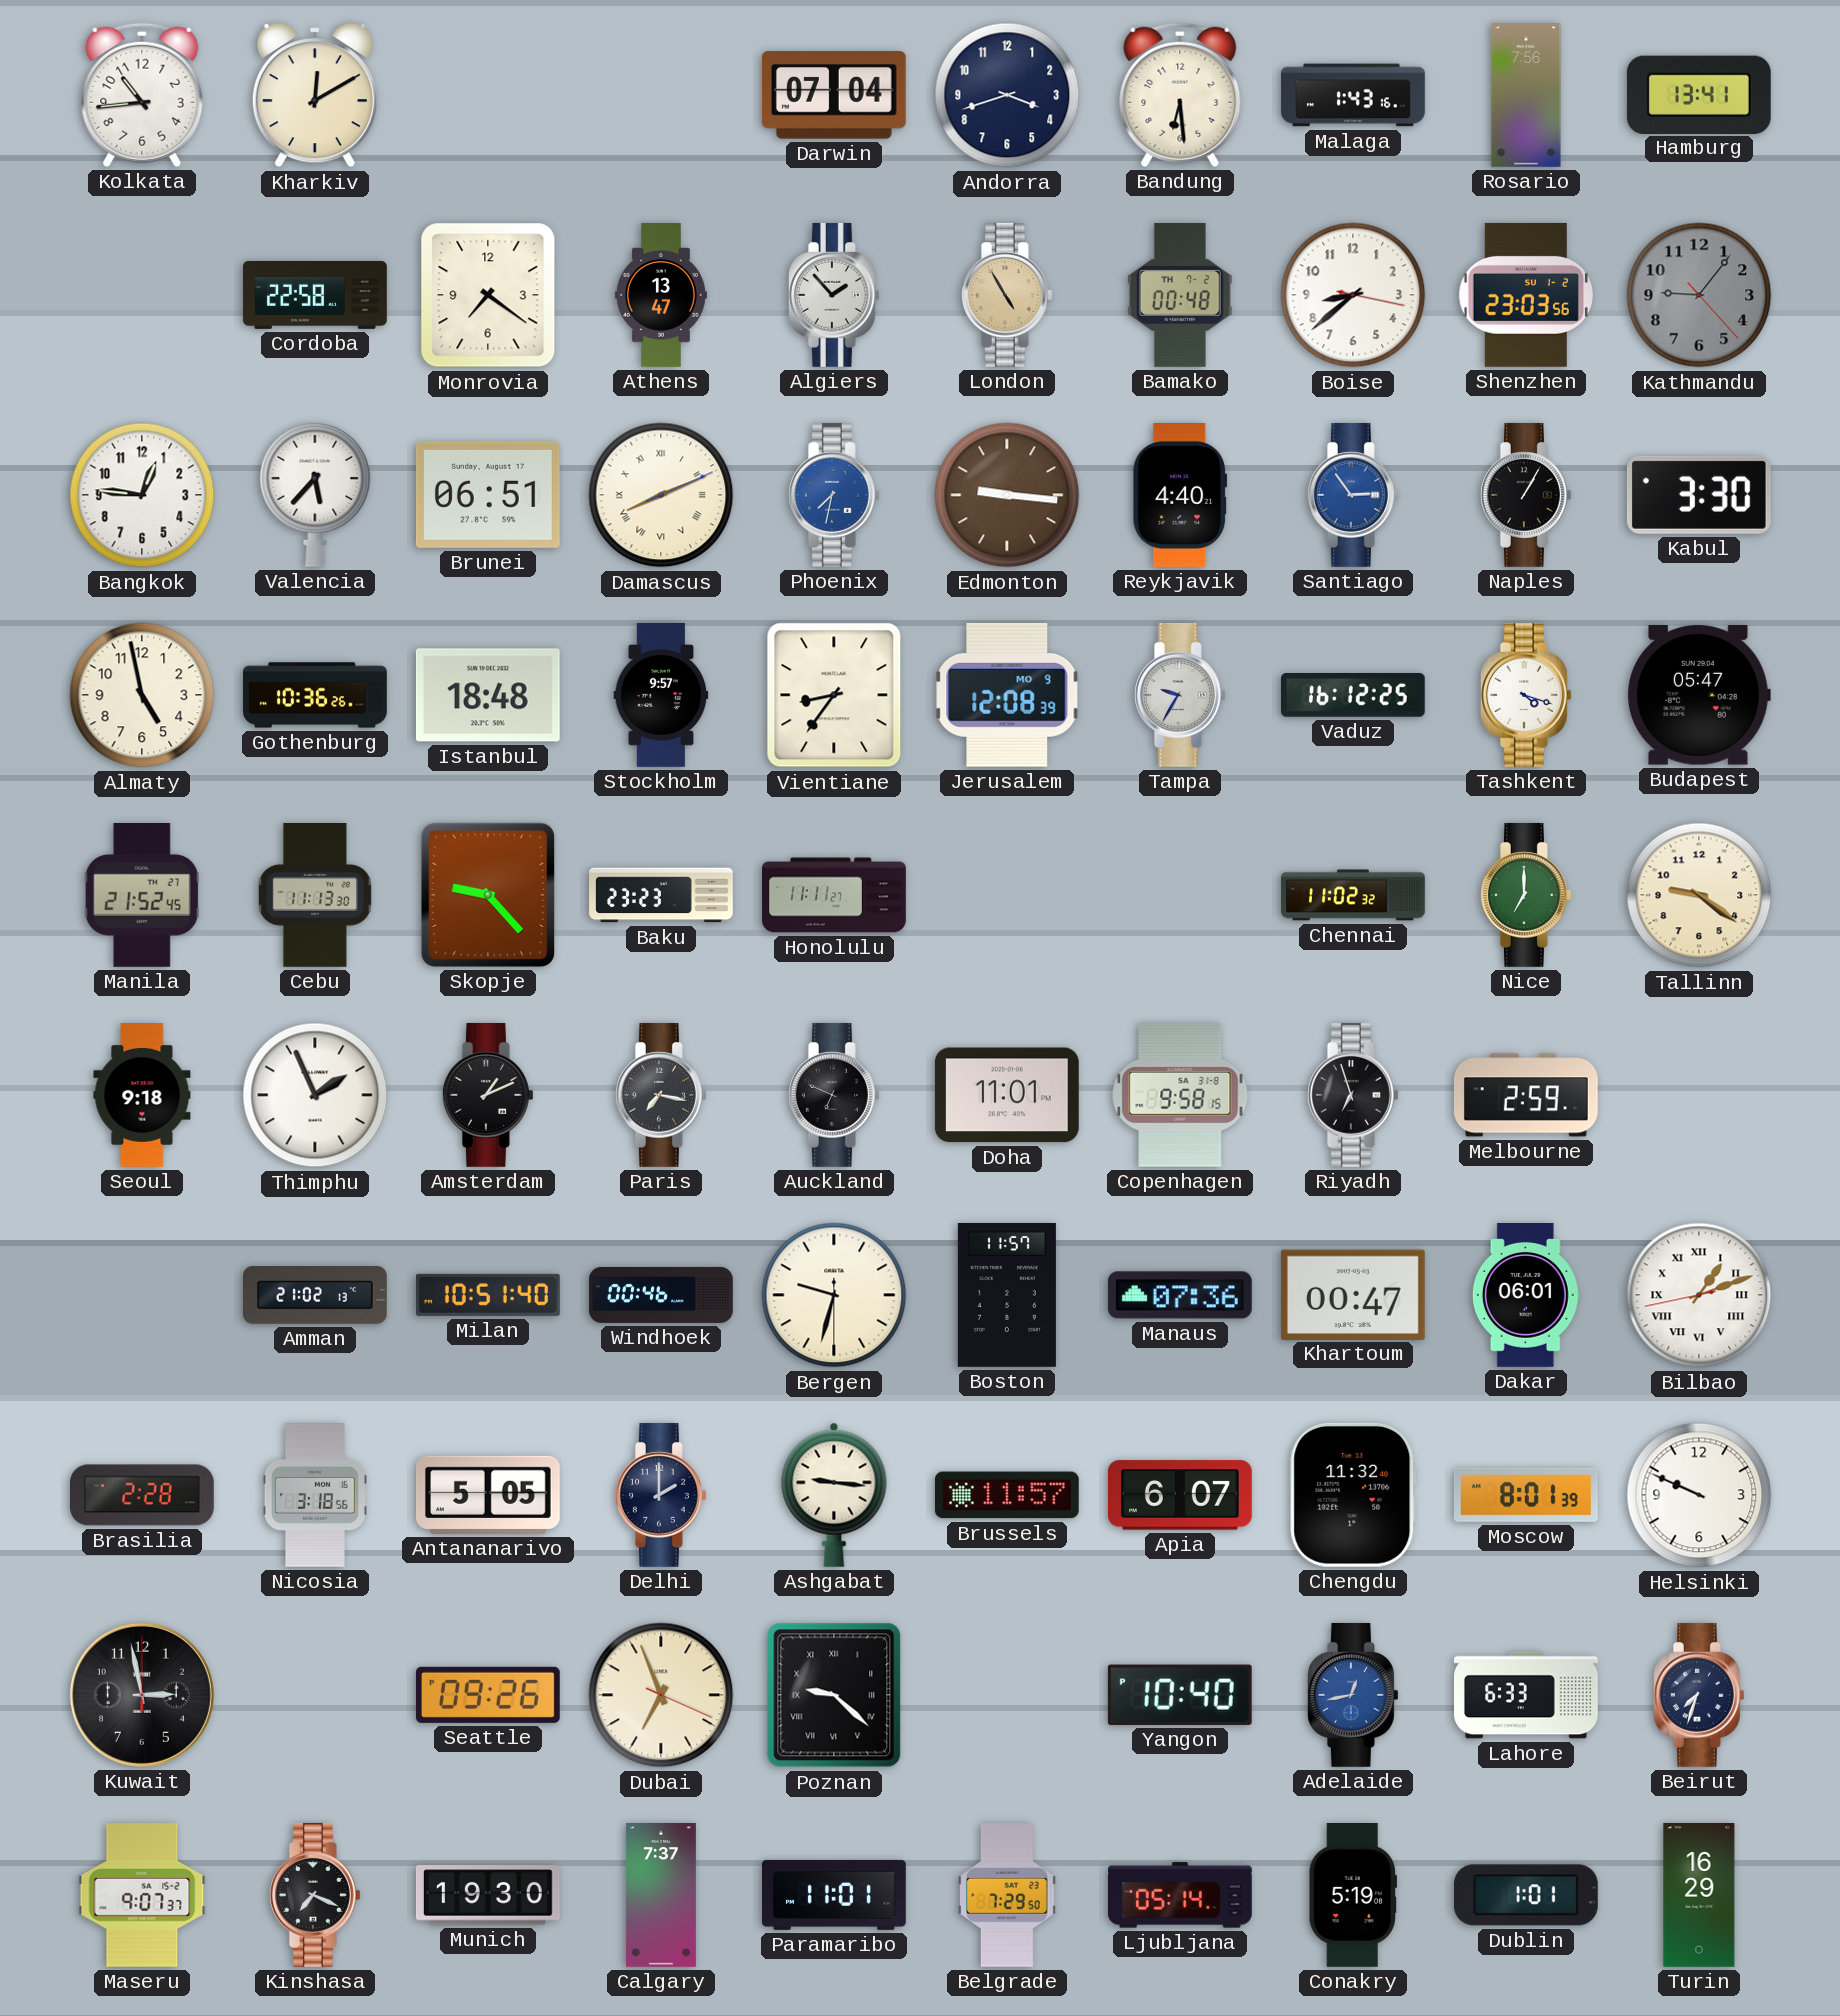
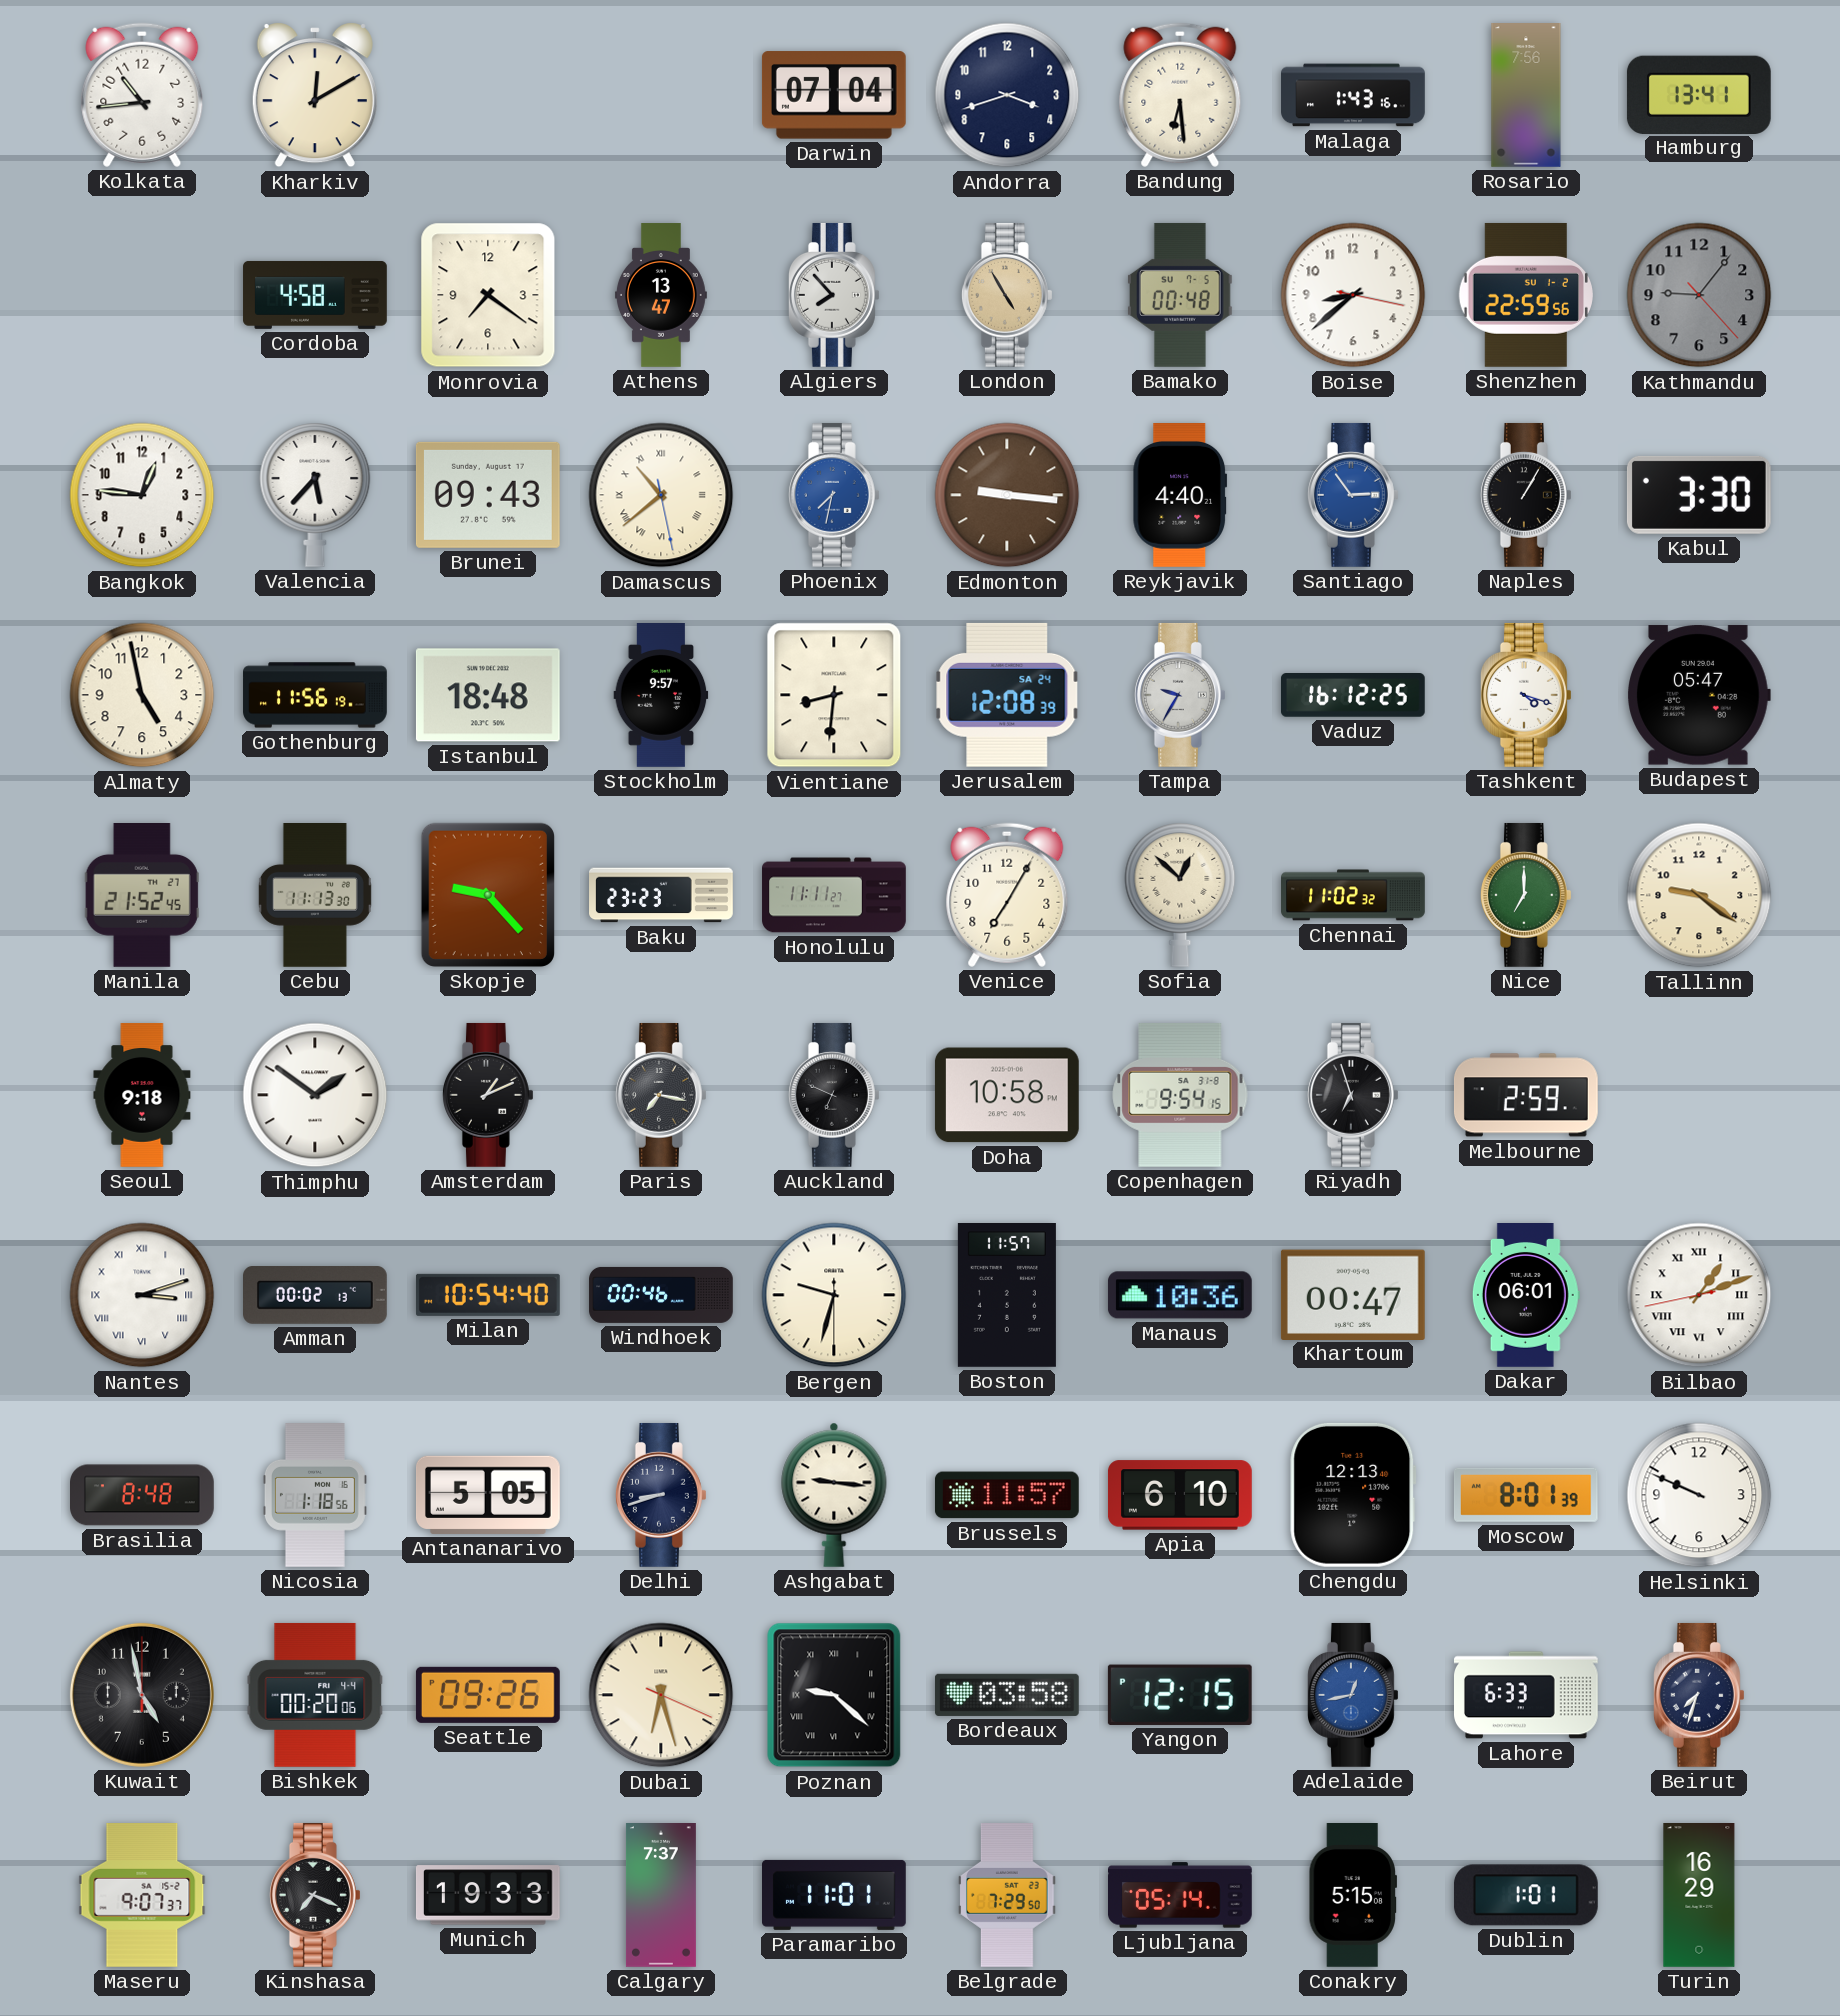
Cordoba: 22:58 -> 4:58 (315, 295)
Algiers: 1:53 -> 7:53 (834, 295)
Bamako date: TH 7-2 -> SU 7-5 (1181, 295)
Shenzhen: 23:03 -> 22:59 (1525, 295)
Brunei: 06:51 -> 09:43 (488, 495)
Damascus: 8:11 -> 10:38 (661, 495)
Gothenburg: 10:36 -> 11:56 (315, 695)
Vientiane: 8:36 -> 8:31 (834, 695)
Jerusalem date: MO 9 -> SA 24 (1007, 695)
Venice: none -> 7:05 (1007, 895)
Sofia: none -> 12:52 (1180, 895)
Thimphu: 1:56 -> 1:51 (315, 1095)
Doha: 11:01 -> 10:58 (1007, 1095)
Copenhagen: 9:58 -> 9:54 (1180, 1095)
Nantes: none -> 3:12 (142, 1295)
Amman: 21:02 -> 00:02 (316, 1296)
Milan: 10:51 -> 10:54 (488, 1295)
Manaus: 07:36 -> 10:36 (1180, 1295)
Brasilia: 2:28 -> 8:48 (143, 1495)
Nicosia: 3:18 -> 1:18 (315, 1495)
Delhi: 2:00 -> 8:42 (661, 1495)
Apia: 6:07 -> 6:10 (1180, 1495)
Chengdu: 11:32 -> 12:13 (1353, 1495)
Kuwait: 2:58 -> 4:58 (142, 1695)
Bishkek: none -> 00:20 (315, 1695)
Dubai: 6:56 -> 6:27 (661, 1695)
Bordeaux: none -> 03:58 (1007, 1695)
Yangon: 10:40 -> 12:15 (1180, 1695)
Munich: 19:30 -> 19:33 (488, 1895)
Conakry: 5:19 -> 5:15 (1352, 1896)
